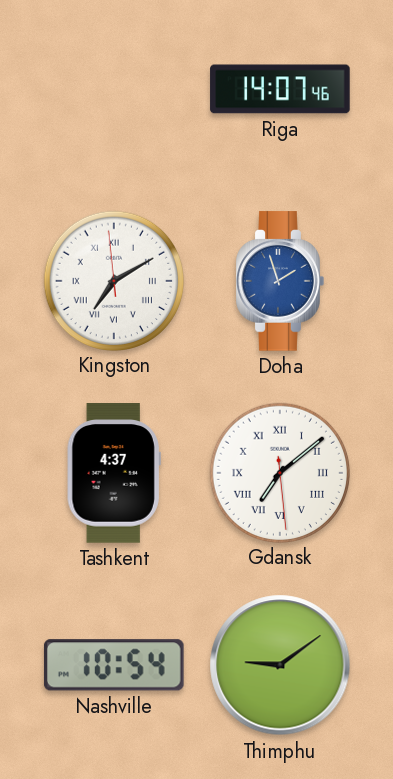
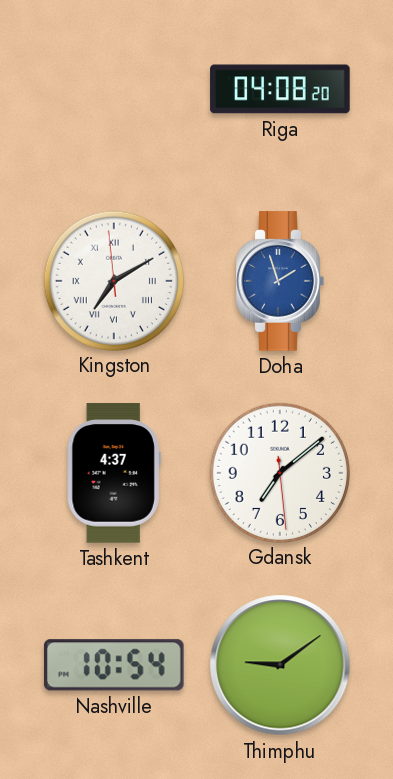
Riga: 14:07 -> 04:08 (280, 89)
Gdansk numerals: Roman -> Arabic (279, 472)
